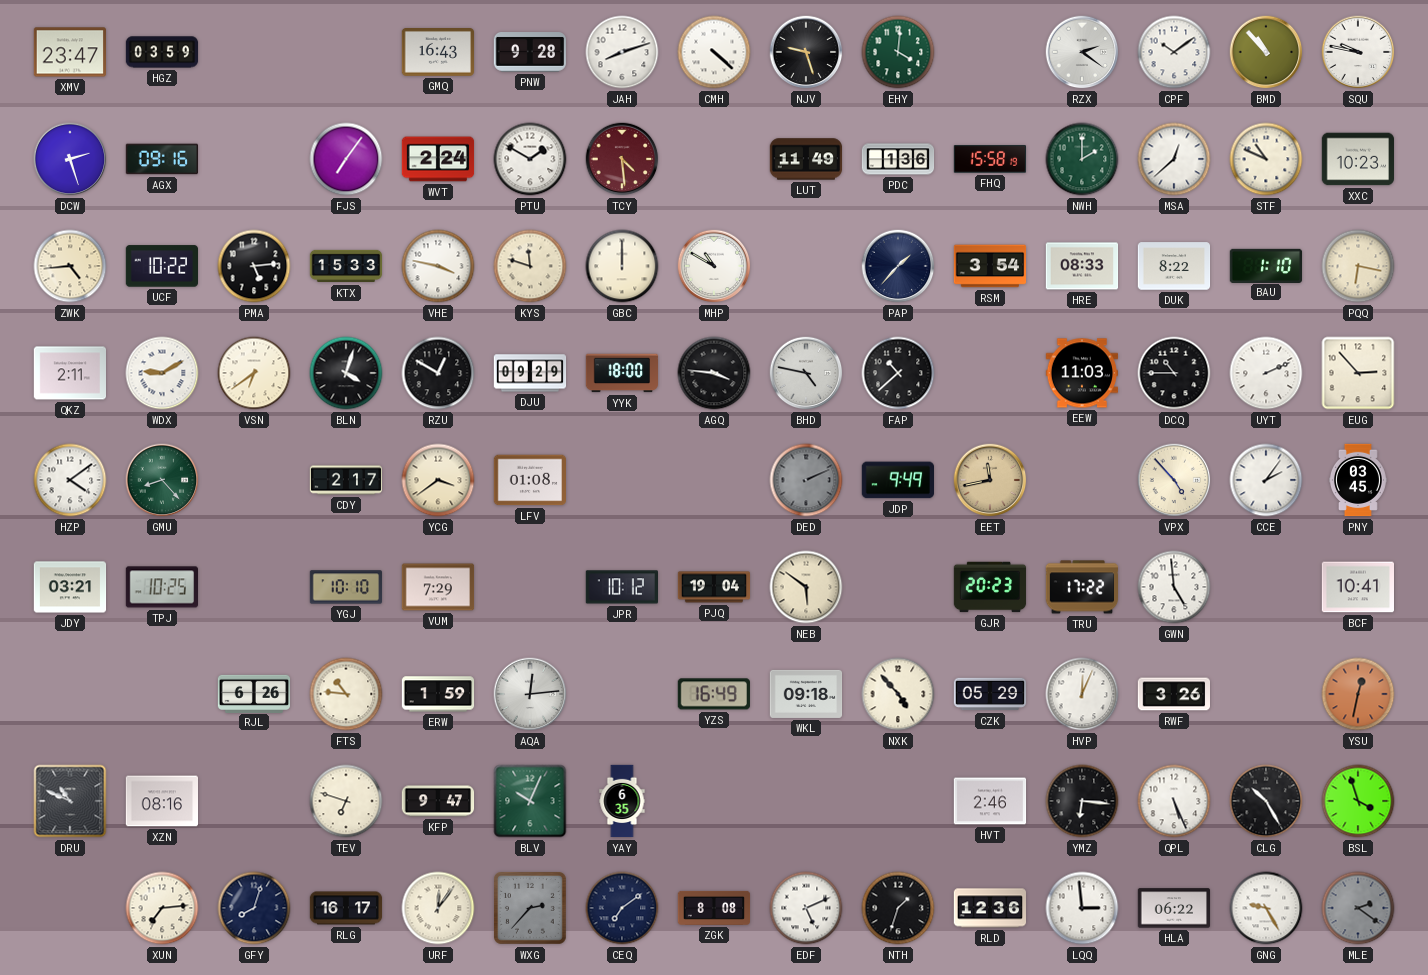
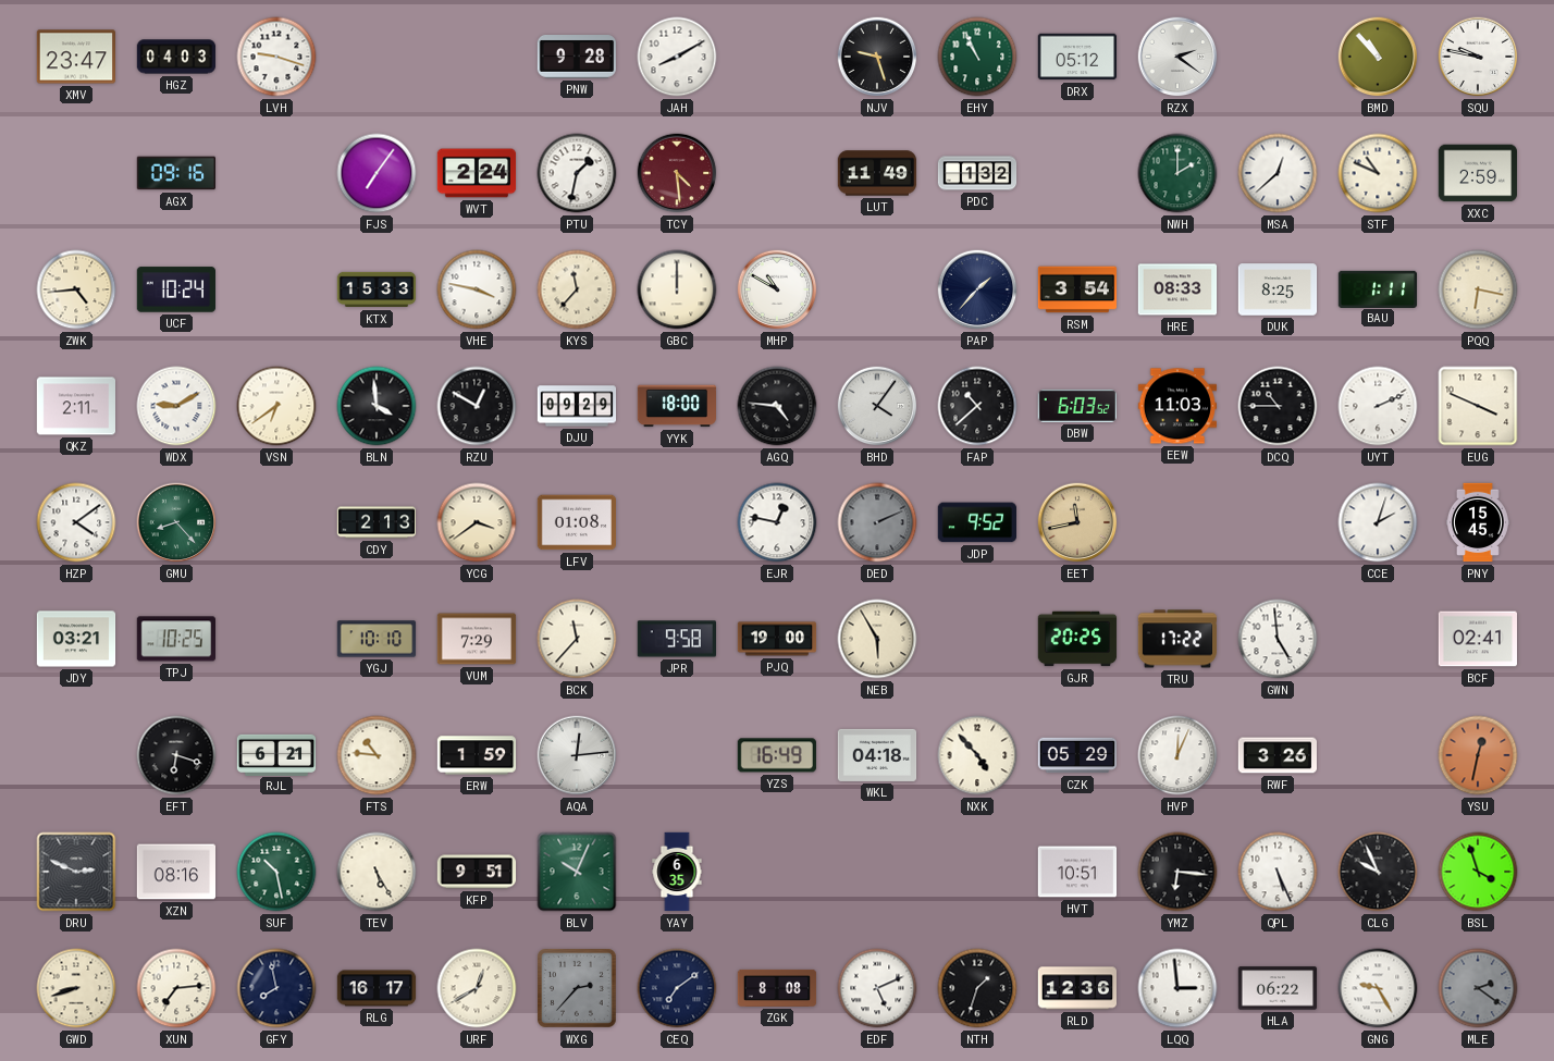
HGZ: 03:59 -> 04:03 (176, 57)
LVH: none -> 9:18 (276, 57)
GMQ: 16:43 -> none (438, 53)
JAH: 8:12 -> 8:10 (677, 57)
CMH: 4:22 -> none (714, 52)
EHY: 4:01 -> 10:56 (977, 57)
DRX: none -> 05:12 (1077, 57)
CPF: 10:09 -> none (1174, 52)
DCW: 2:27 -> none (70, 159)
PTU: 1:50 -> 1:32 (577, 173)
PDC: 1:36 -> 1:32 (977, 173)
FHQ: 15:58 -> none (990, 159)
XXC: 10:23 -> 2:59 (1478, 173)
UCF: 10:22 -> 10:24 (175, 289)
PMA: 5:14 -> none (254, 266)
KYS: 11:48 -> 11:37 (577, 289)
DUK: 8:22 -> 8:25 (1278, 289)
BAU: 1:10 -> 1:11 (1378, 288)
BLN: 4:03 -> 3:59 (377, 406)
AGQ: 3:46 -> 4:46 (777, 406)
BHD: 4:47 -> 4:06 (877, 406)
DBW: none -> 6:03 (1076, 406)
EUG: 2:53 -> 3:49 (1478, 406)
CDY: 2:17 -> 2:13 (377, 522)
EJR: none -> 12:47 (777, 522)
JDP: 9:49 -> 9:52 (976, 522)
VPX: 4:53 -> none (1174, 480)
CCE: 2:06 -> 2:03 (1378, 522)
PNY: 03:45 -> 15:45 (1478, 522)
BCK: none -> 11:37 (577, 639)
JPR: 10:12 -> 9:58 (676, 639)
PJQ: 19:04 -> 19:00 (777, 639)
NEB: 5:51 -> 5:55 (877, 639)
GJR: 20:23 -> 20:25 (1077, 639)
BCF: 10:41 -> 02:41 (1478, 639)
EFT: none -> 6:18 (176, 755)
RJL: 6:26 -> 6:21 (276, 754)
WKL: 09:18 -> 04:18 (877, 755)
DRU: 10:49 -> 2:49 (76, 872)
SUF: none -> 10:28 (276, 872)
TEV: 6:48 -> 5:25 (377, 872)
KFP: 9:47 -> 9:51 (477, 872)
HVT: 2:46 -> 10:51 (1077, 872)
CLG: 10:25 -> 9:56 (1378, 872)
GWD: none -> 8:42 (76, 988)
GFY: 8:03 -> 7:58 (276, 988)
URF: 12:06 -> 12:40 (477, 988)
